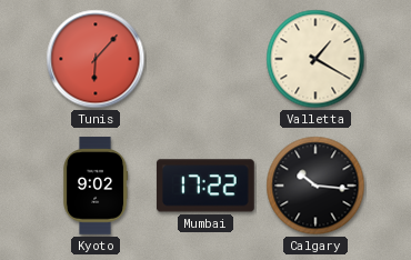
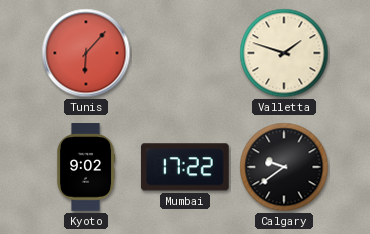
Valletta: 1:20 -> 1:48 (284, 53)
Calgary: 10:16 -> 9:39 (284, 167)
